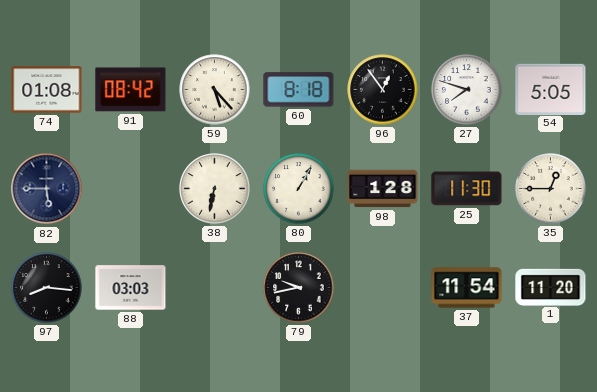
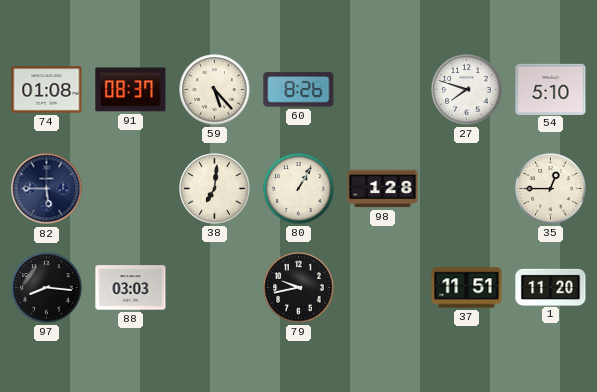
91: 08:42 -> 08:37 (131, 90)
60: 8:18 -> 8:26 (299, 90)
96: 12:54 -> none (383, 90)
54: 5:05 -> 5:10 (551, 89)
38: 6:32 -> 7:01 (215, 189)
25: 11:30 -> none (467, 189)
37: 11:54 -> 11:51 (467, 288)
